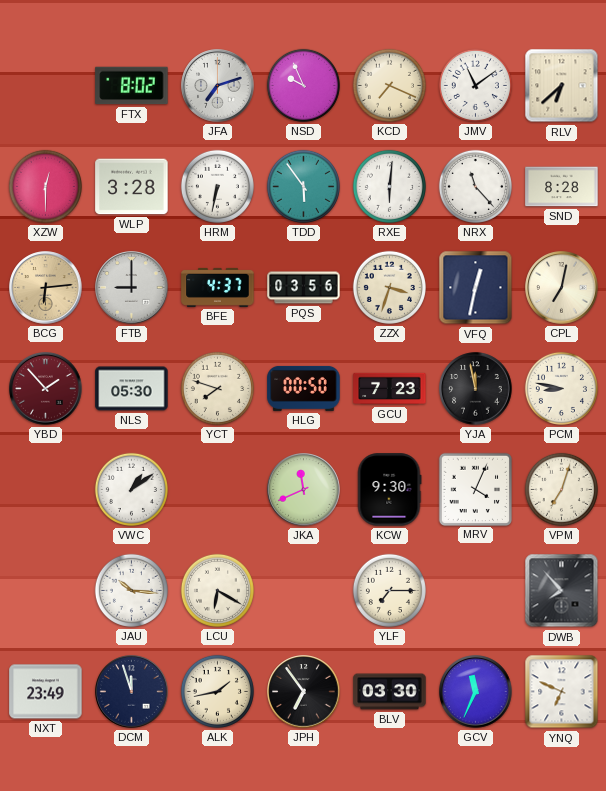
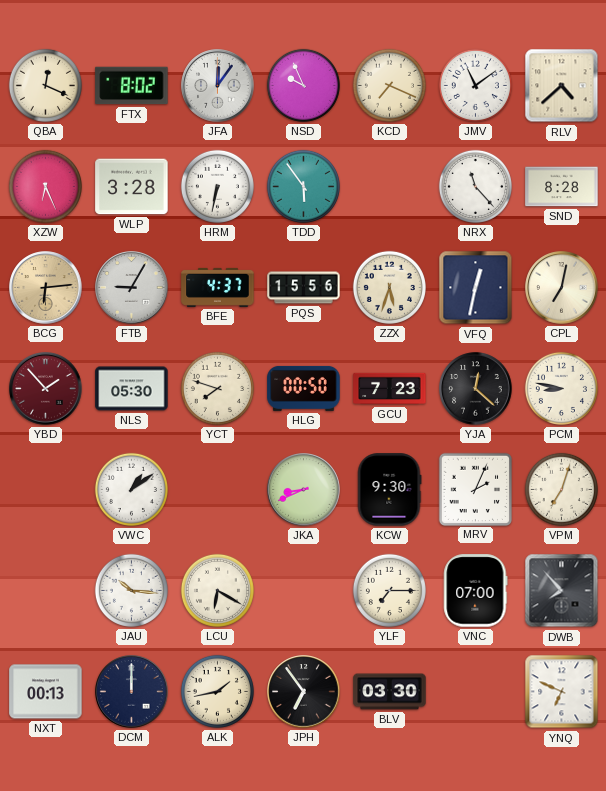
QBA: none -> 12:19 (45, 85)
JFA: 7:12 -> 12:06 (218, 86)
RLV: 6:38 -> 4:38 (562, 86)
XZW: 12:30 -> 6:26 (45, 186)
RXE: 6:01 -> none (389, 186)
FTB: 9:00 -> 9:05 (132, 288)
PQS: 03:56 -> 15:56 (304, 288)
ZZX: 3:33 -> 5:33 (389, 287)
YJA: 11:58 -> 12:22 (476, 389)
JKA: 11:41 -> 8:41 (304, 490)
MRV: 4:04 -> 2:04 (475, 489)
VNC: none -> 07:00 (476, 591)
NXT: 23:49 -> 00:13 (46, 692)
DCM: 11:57 -> 12:00 (132, 692)
GCV: 11:34 -> none (476, 692)
